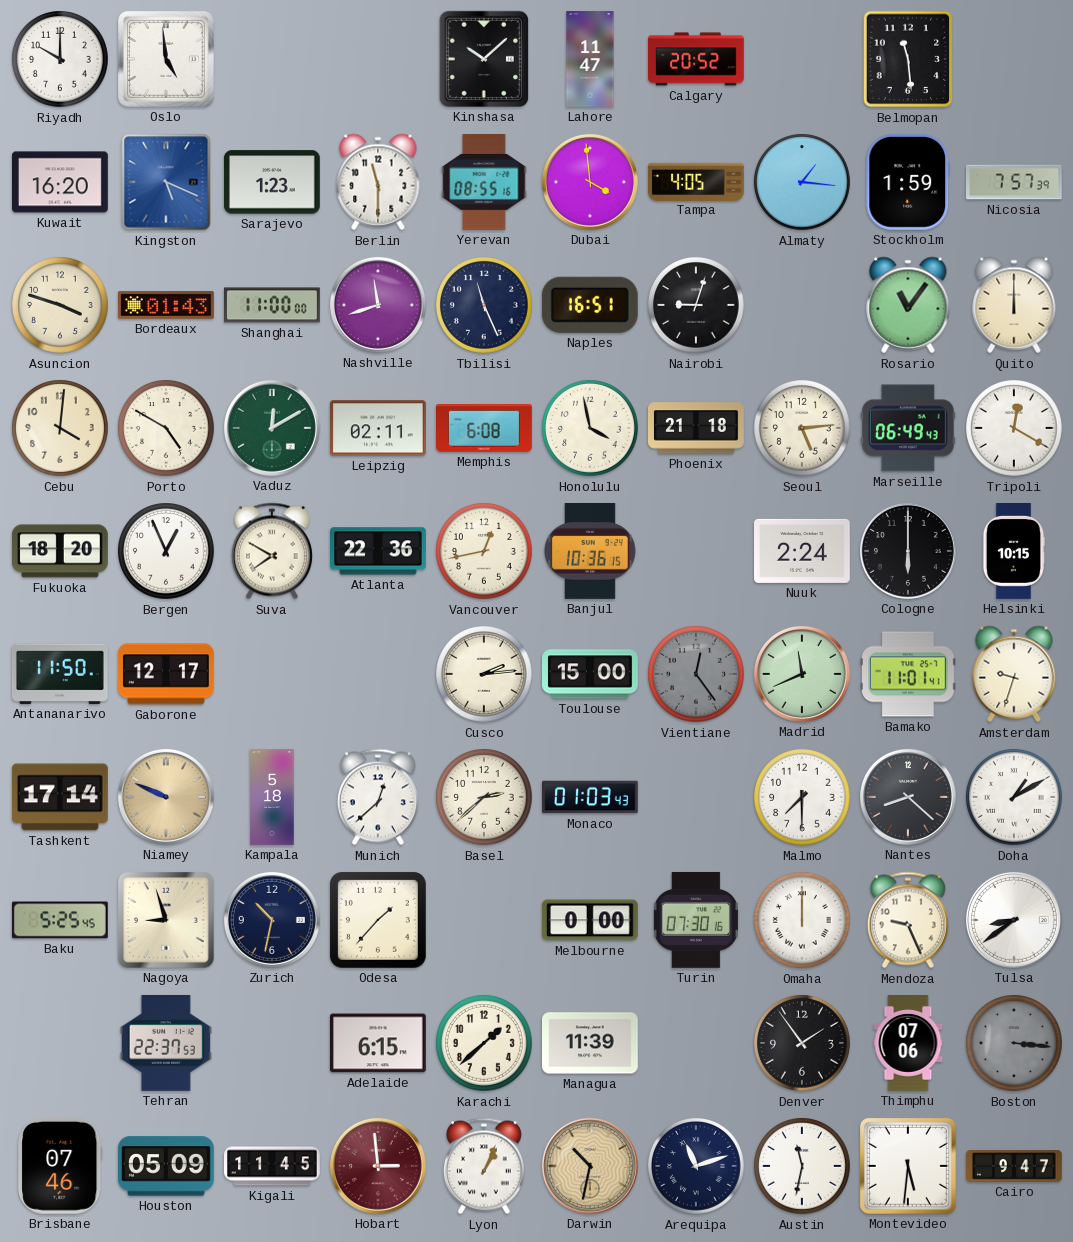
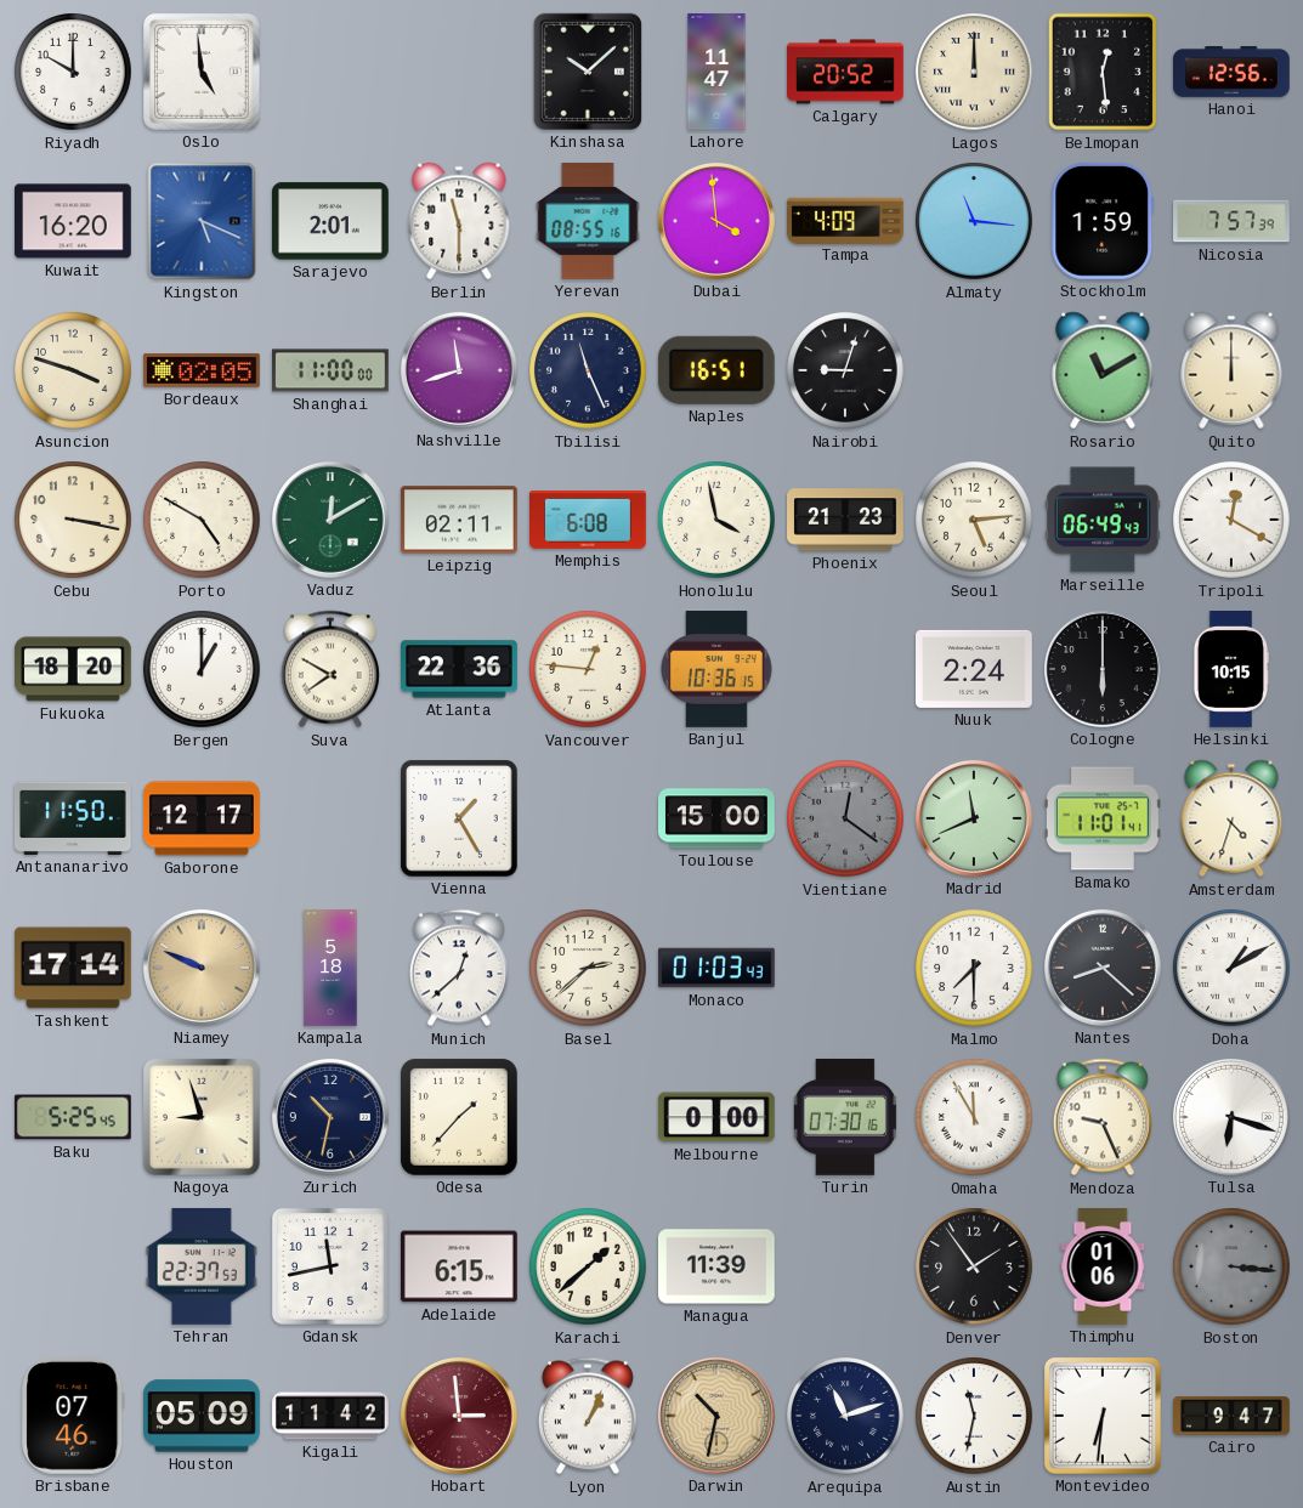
Lagos: none -> 12:00 (975, 73)
Belmopan: 11:29 -> 12:29 (1103, 72)
Hanoi: none -> 12:56 (1233, 73)
Sarajevo: 1:23 -> 2:01 (330, 221)
Tampa: 4:05 -> 4:09 (846, 220)
Almaty: 1:16 -> 11:16 (975, 222)
Bordeaux: 01:43 -> 02:05 (203, 370)
Rosario: 11:06 -> 11:10 (1103, 370)
Cebu: 4:01 -> 3:17 (74, 521)
Phoenix: 21:18 -> 21:23 (846, 520)
Bergen: 12:56 -> 1:00 (203, 670)
Vancouver: 12:43 -> 12:46 (589, 670)
Vienna: none -> 1:25 (459, 818)
Cusco: 2:14 -> none (485, 675)
Vientiane: 12:24 -> 12:21 (846, 820)
Amsterdam: 9:33 -> 4:33 (1231, 818)
Omaha: 12:00 -> 11:55 (975, 1118)
Tulsa: 8:39 -> 6:18 (1231, 1117)
Gdansk: none -> 11:43 (330, 1266)
Thimphu: 07:06 -> 01:06 (1103, 1266)
Kigali: 11:45 -> 11:42 (330, 1416)
Montevideo: 5:31 -> 6:31 (1103, 1416)
